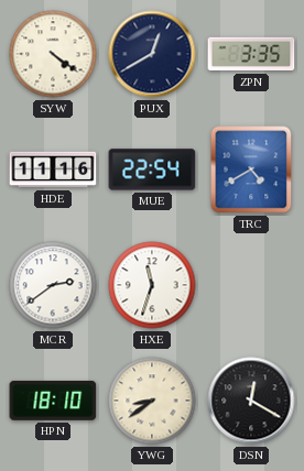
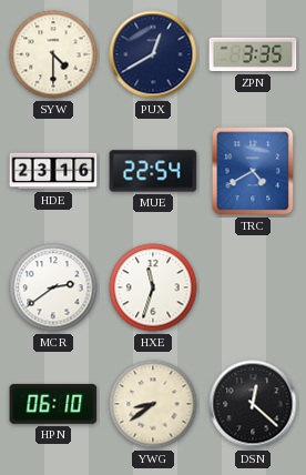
SYW: 4:21 -> 4:30 (53, 54)
HDE: 11:16 -> 23:16 (53, 171)
HPN: 18:10 -> 06:10 (53, 404)
DSN: 12:20 -> 12:22 (253, 404)
